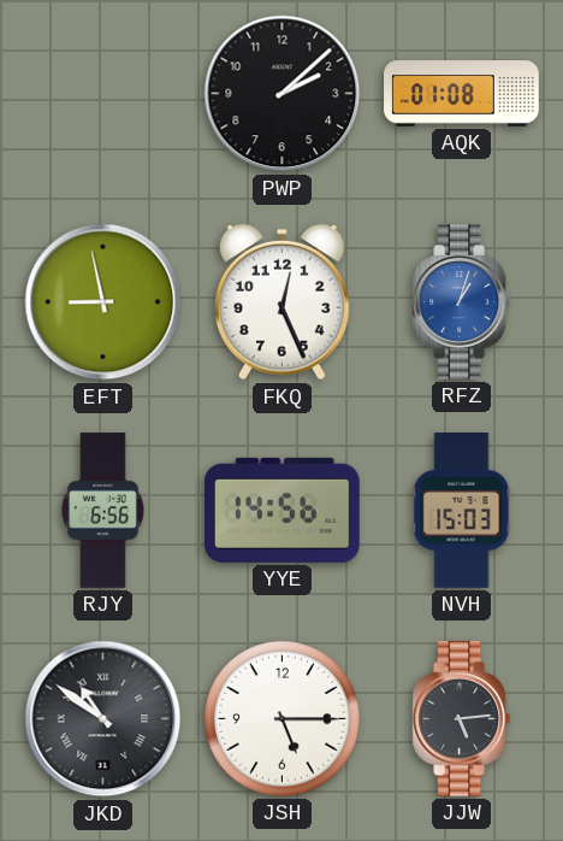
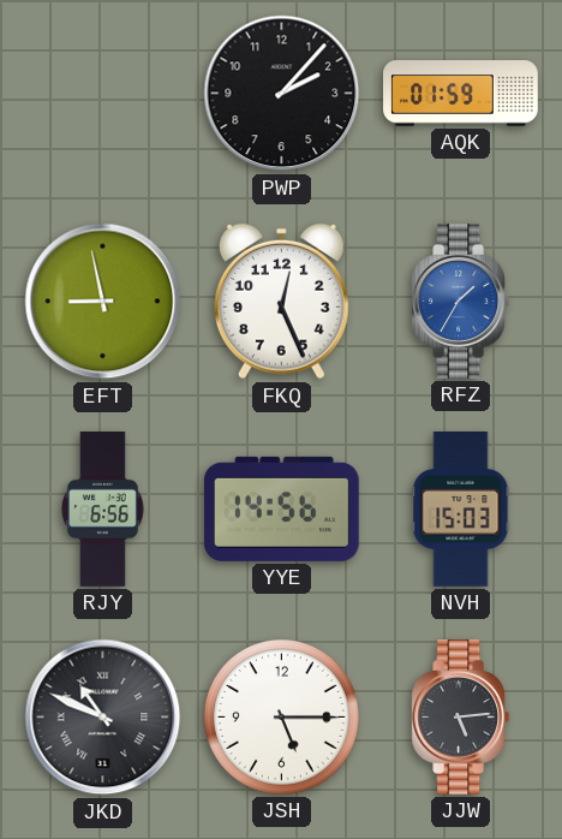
PWP: 2:08 -> 2:07 (282, 94)
AQK: 01:08 -> 01:59 (461, 94)
RFZ: 1:03 -> 1:35 (461, 302)
JKD: 10:51 -> 10:49 (103, 718)
